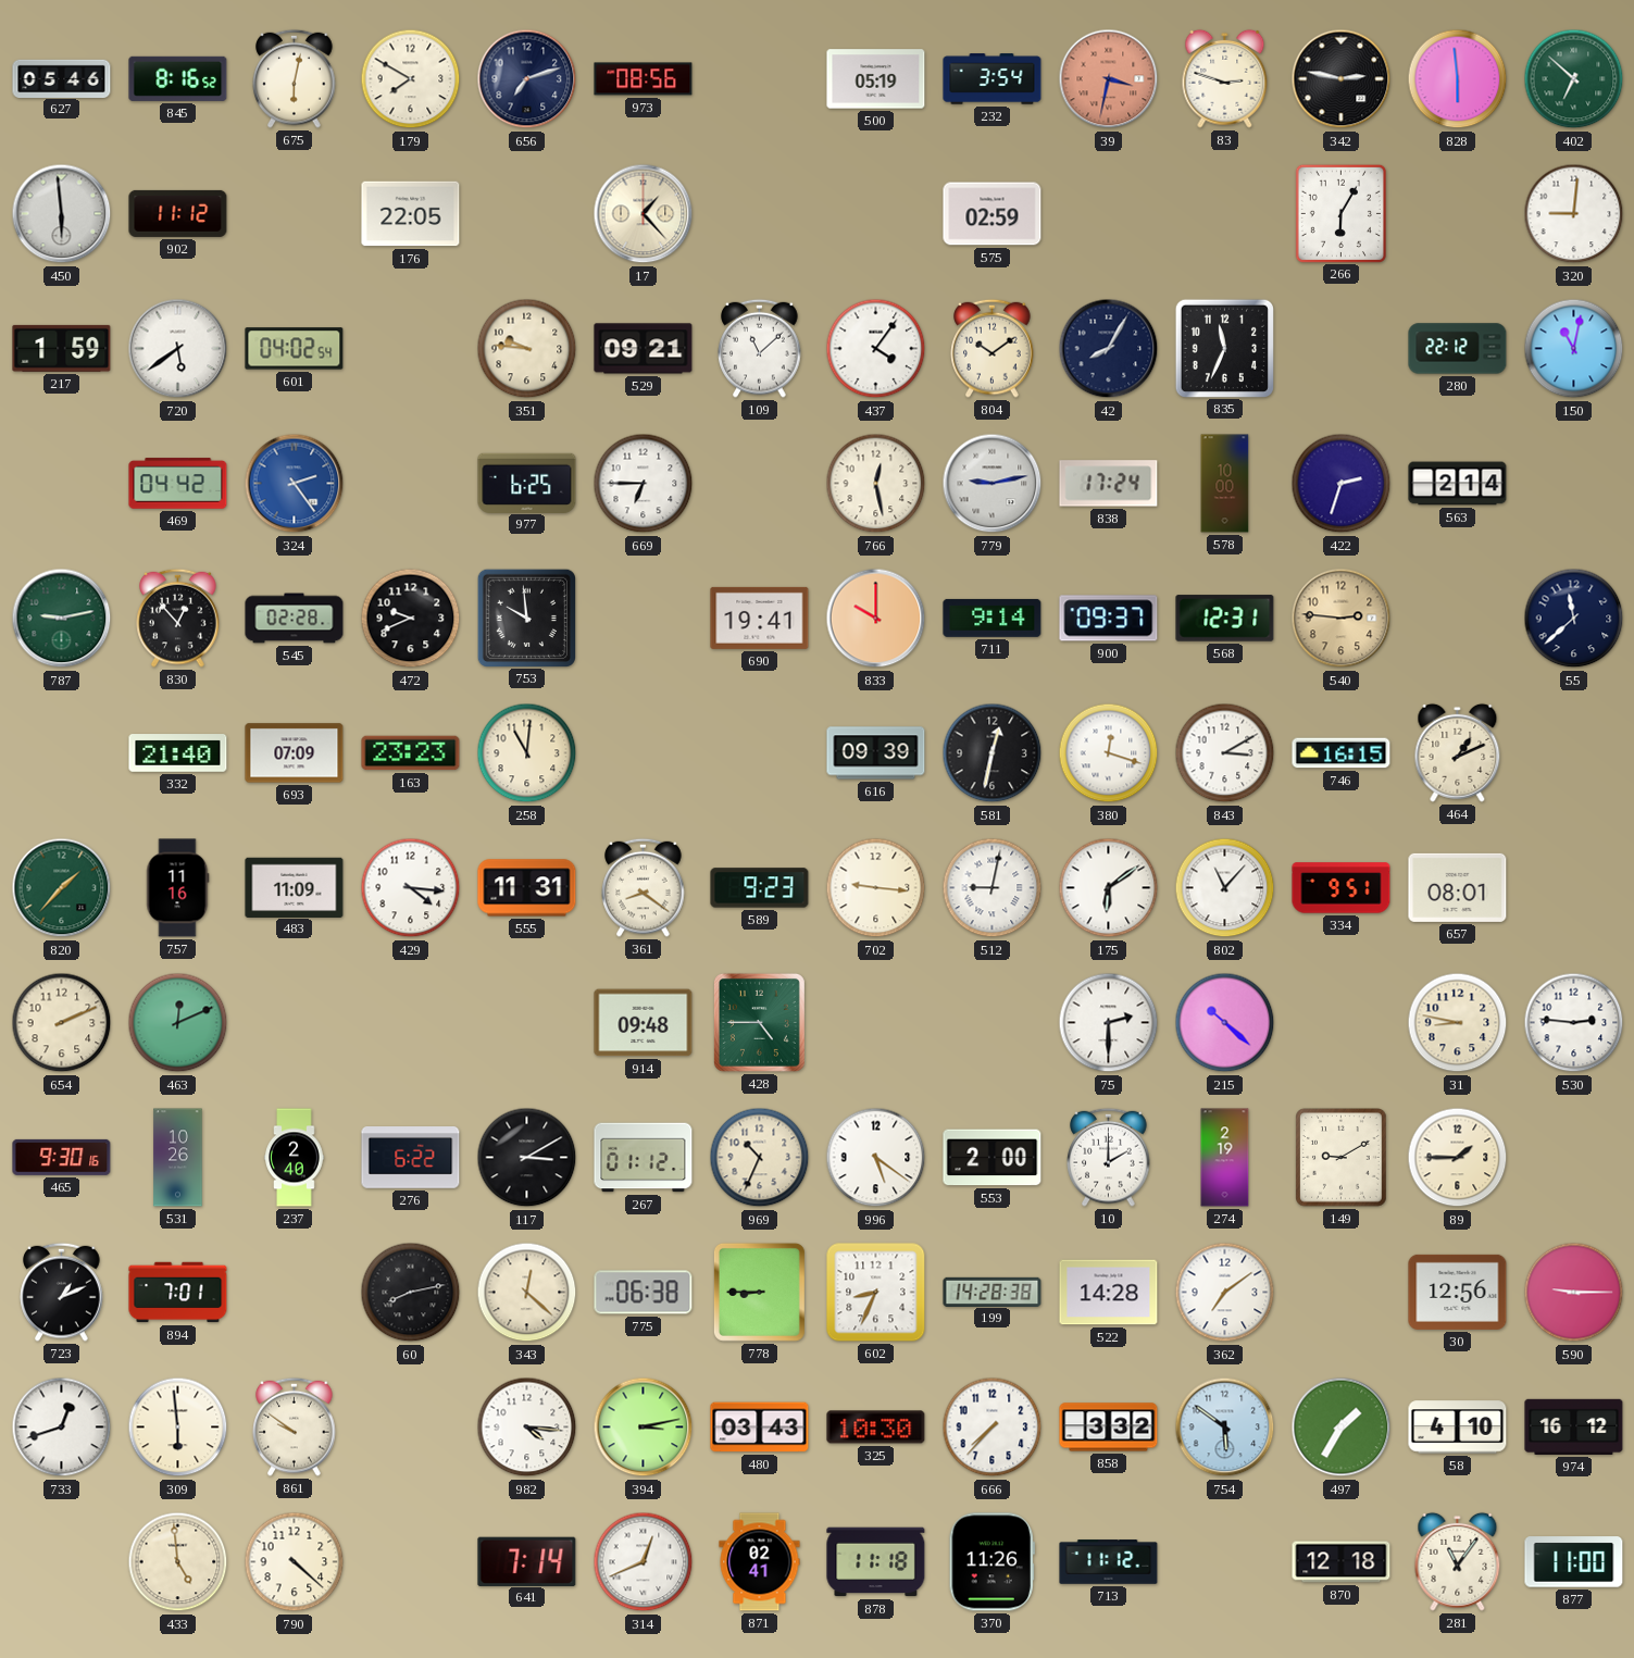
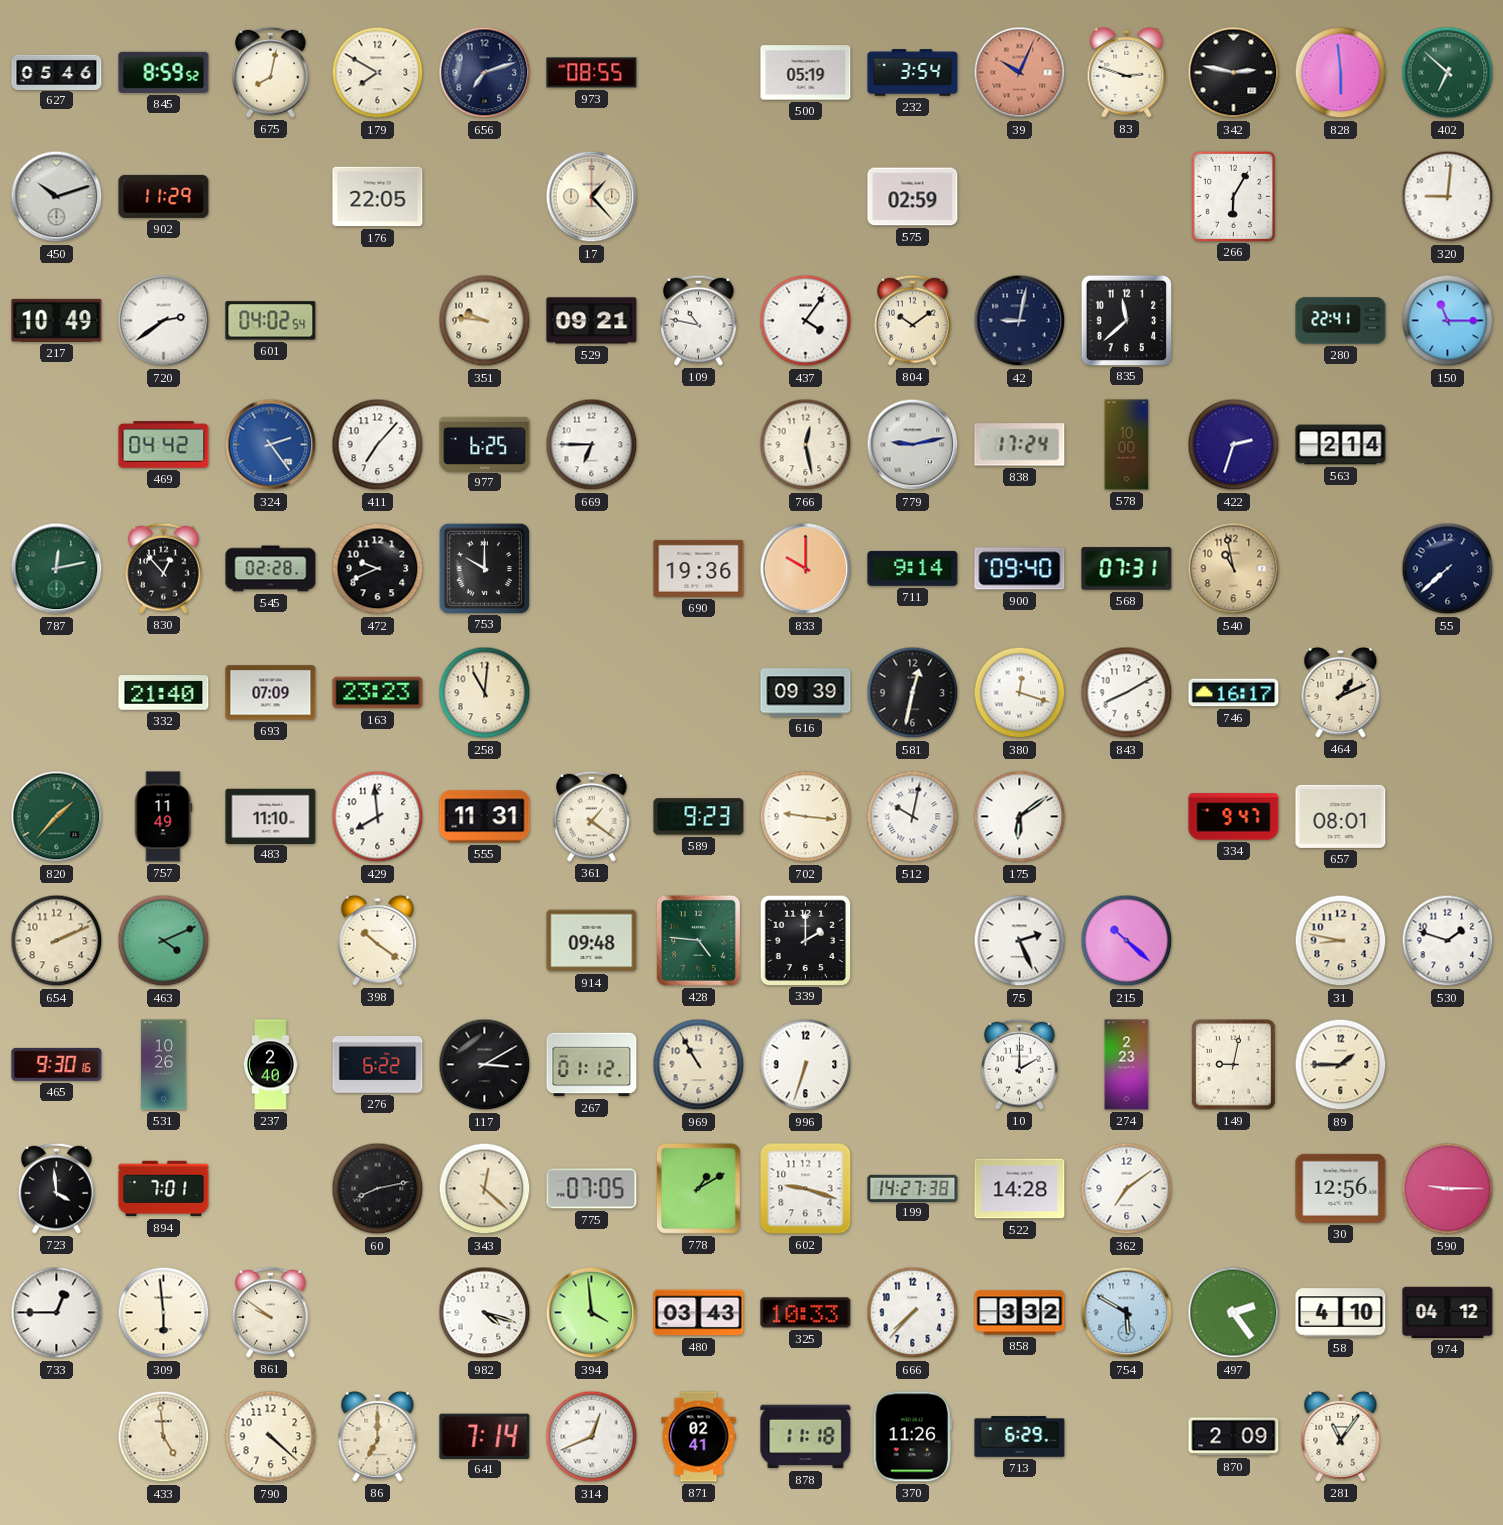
845: 8:16 -> 8:59 (164, 72)
675: 6:02 -> 8:02 (271, 72)
973: 08:56 -> 08:55 (592, 73)
39: 3:32 -> 10:04 (1020, 73)
450: 5:59 -> 10:12 (57, 197)
902: 11:12 -> 11:29 (164, 196)
217: 1:59 -> 10:49 (57, 320)
720: 5:39 -> 2:39 (164, 321)
109: 11:08 -> 10:47 (699, 320)
42: 8:05 -> 9:02 (1020, 321)
835: 11:34 -> 11:38 (1126, 320)
280: 22:12 -> 22:41 (1341, 321)
150: 11:02 -> 11:15 (1448, 321)
411: none -> 7:07 (378, 445)
787: 9:13 -> 12:13 (57, 569)
753: 9:59 -> 10:00 (484, 568)
690: 19:41 -> 19:36 (699, 568)
900: 09:37 -> 09:40 (1020, 569)
568: 12:31 -> 07:31 (1127, 569)
540: 2:46 -> 10:58 (1234, 569)
55: 11:38 -> 7:38 (1448, 569)
843: 3:10 -> 8:10 (1127, 693)
746: 16:15 -> 16:17 (1234, 693)
757: 11:16 -> 11:49 (164, 817)
483: 11:09 -> 11:10 (271, 816)
429: 4:16 -> 7:59 (378, 817)
361: 8:21 -> 1:21 (592, 816)
512: 9:02 -> 10:02 (913, 817)
802: 11:07 -> none (1225, 888)
334: 9:51 -> 9:47 (1234, 817)
463: 12:11 -> 4:11 (164, 941)
398: none -> 10:21 (378, 940)
428: 4:45 -> 4:46 (698, 940)
339: none -> 2:00 (805, 940)
75: 2:30 -> 2:26 (1020, 941)
530: 2:46 -> 1:48 (1448, 941)
969: 10:34 -> 10:55 (699, 1065)
996: 5:21 -> 6:33 (806, 1065)
553: 2:00 -> none (993, 1158)
274: 2:19 -> 2:23 (1127, 1065)
149: 9:10 -> 9:02 (1234, 1065)
723: 1:11 -> 3:59 (57, 1188)
775: 06:38 -> 07:05 (592, 1189)
778: 8:45 -> 1:10 (698, 1188)
602: 8:34 -> 9:18 (806, 1189)
199: 14:28 -> 14:27 (913, 1188)
733: 12:42 -> 12:45 (57, 1313)
982: 4:16 -> 4:18 (485, 1313)
394: 3:13 -> 3:59 (592, 1313)
325: 10:30 -> 10:33 (806, 1313)
754: 5:51 -> 5:50 (1127, 1313)
497: 1:35 -> 2:24 (1234, 1313)
974: 16:12 -> 04:12 (1448, 1312)
86: none -> 7:00 (378, 1436)
713: 11:12 -> 6:29 (1020, 1437)
870: 12:18 -> 2:09 (1234, 1437)
877: 11:00 -> none (1574, 1562)
